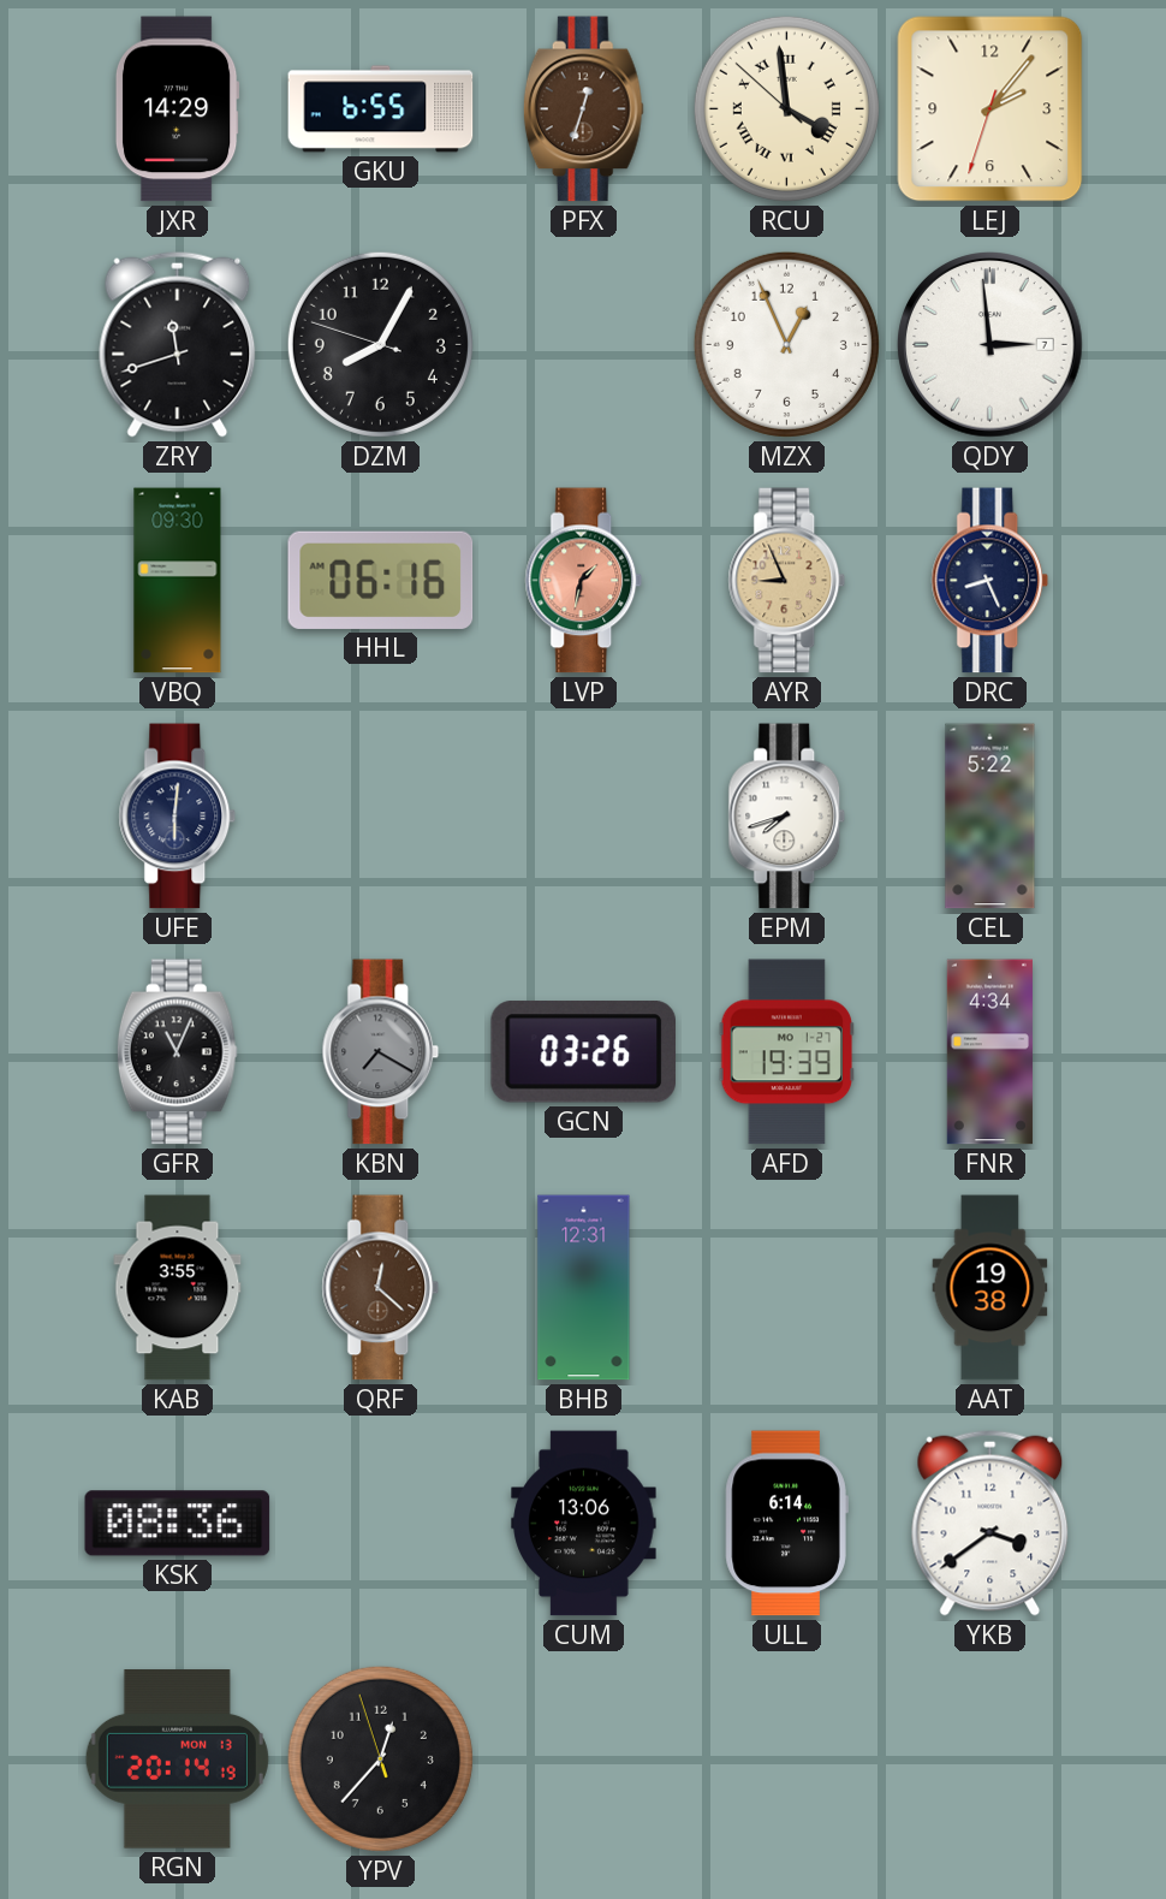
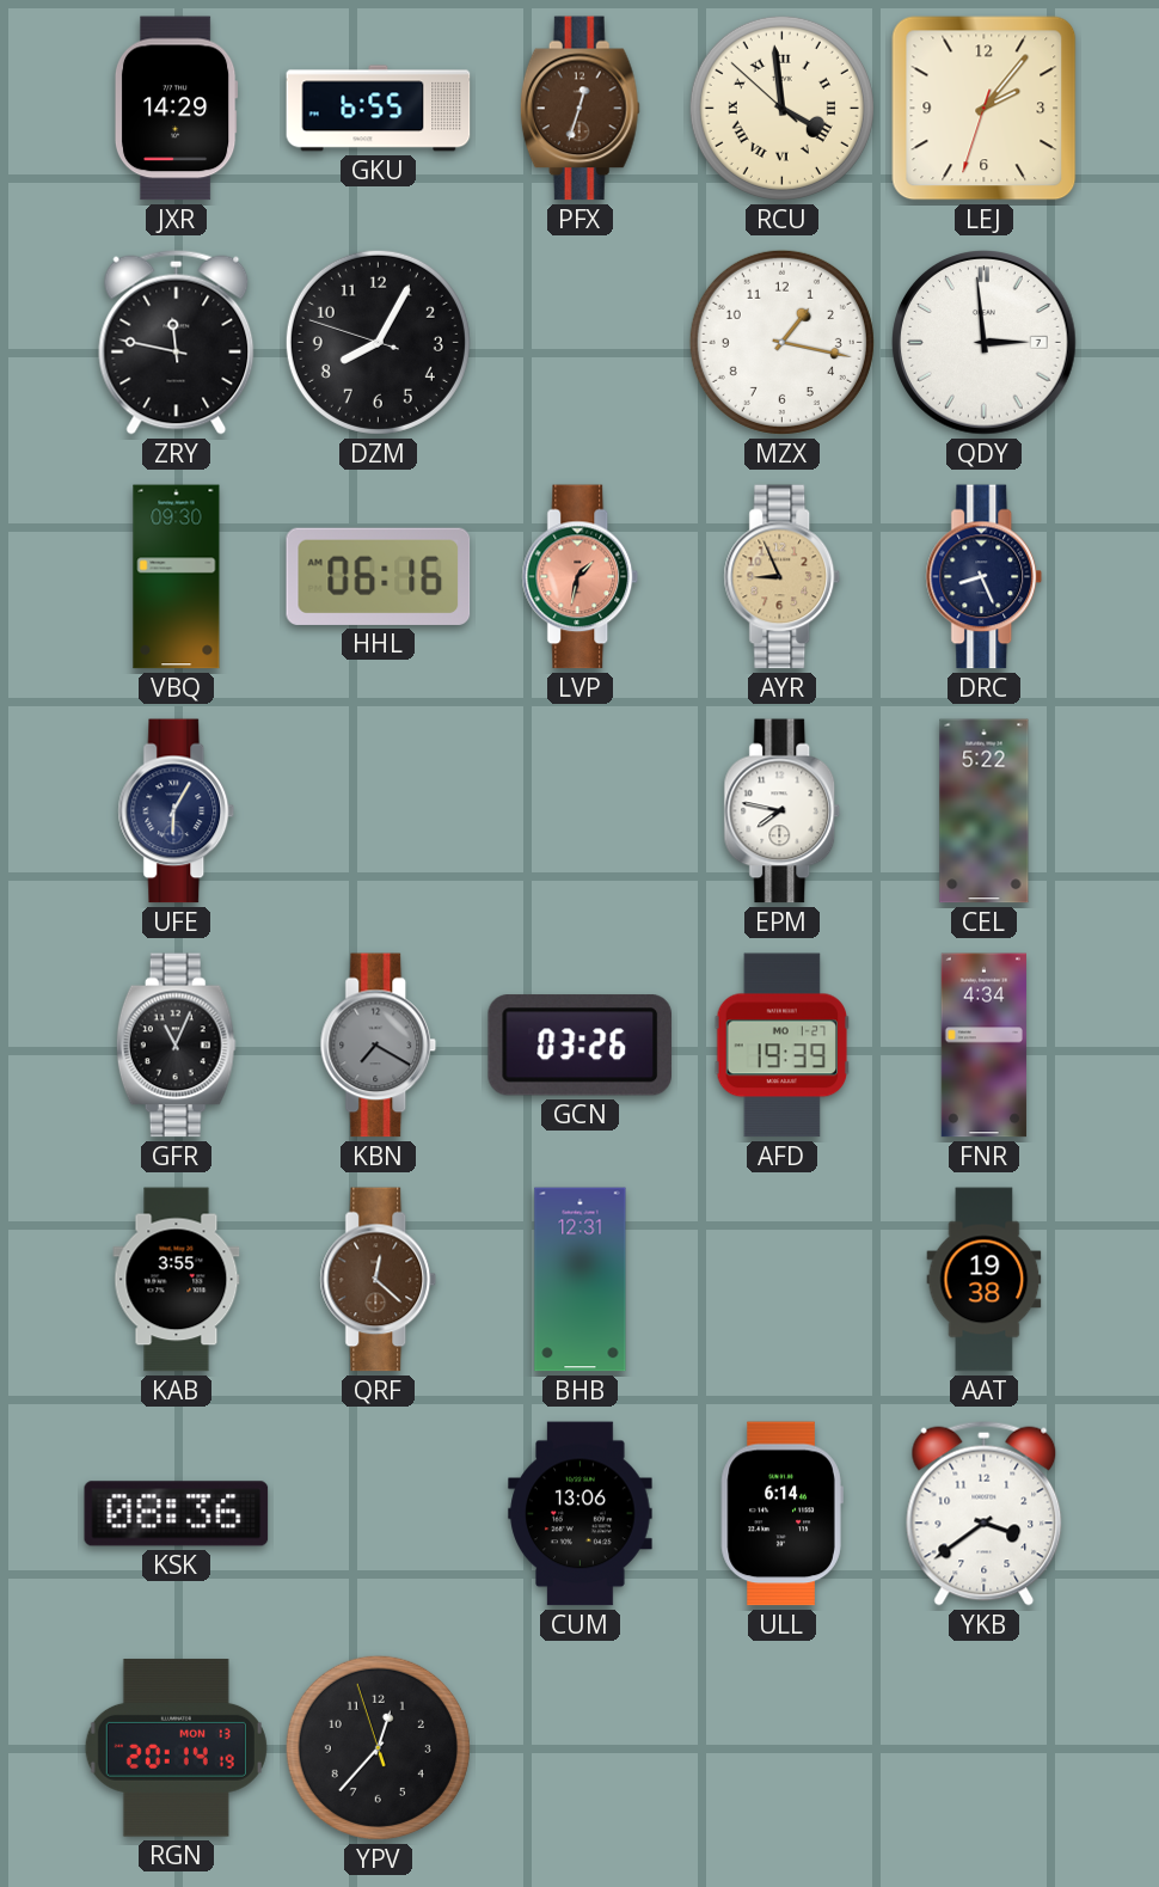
ZRY: 11:42 -> 11:47 (177, 342)
MZX: 12:56 -> 1:17 (781, 342)
UFE: 6:01 -> 6:05 (177, 811)
EPM: 7:42 -> 7:47 (783, 811)
